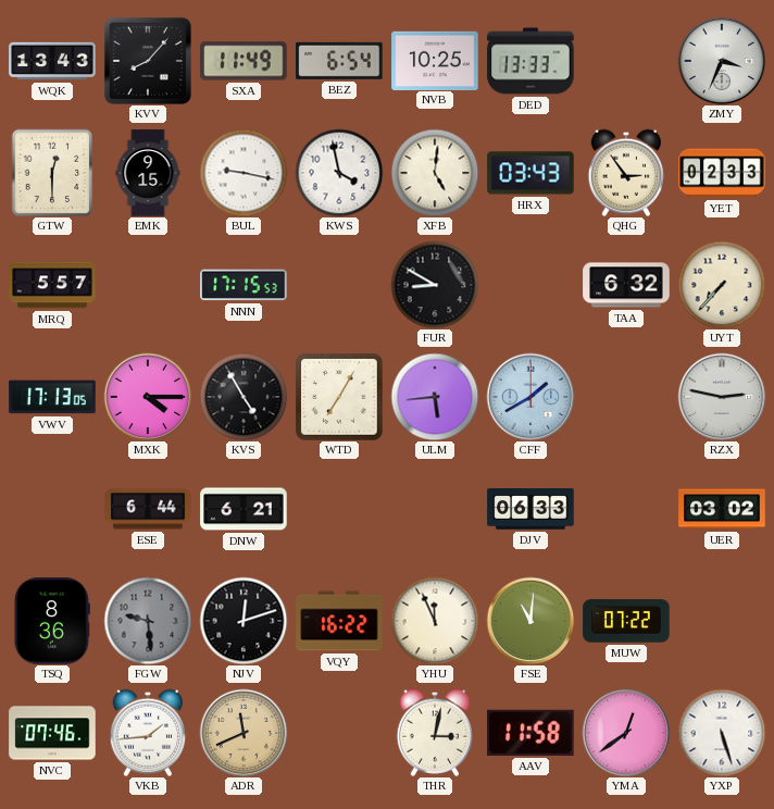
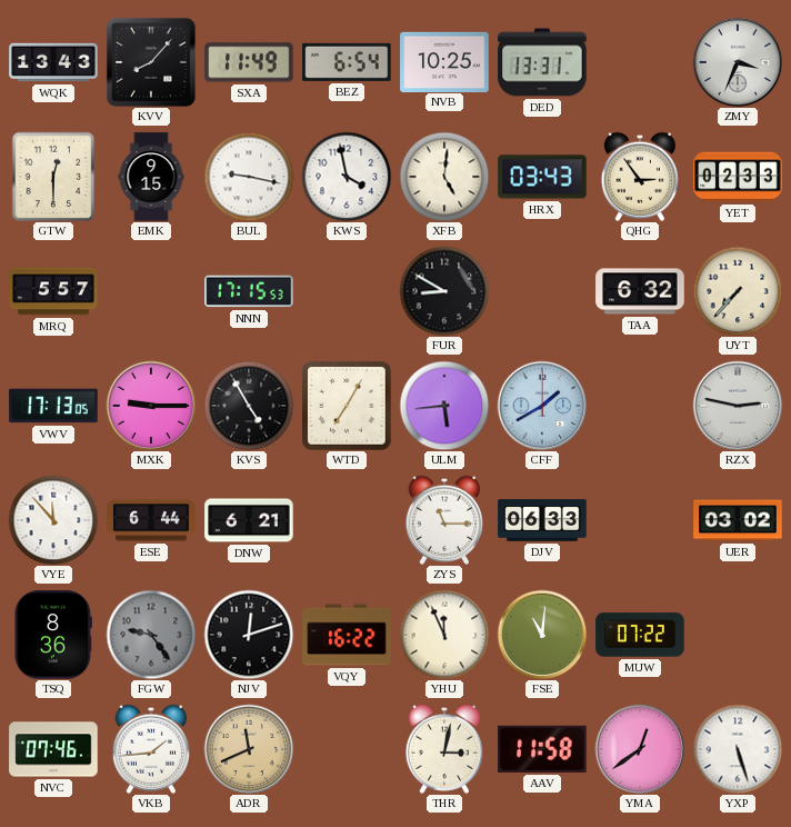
DED: 13:33 -> 13:31 (542, 62)
MXK: 4:15 -> 9:15 (151, 406)
VYE: none -> 11:53 (53, 520)
ZYS: none -> 11:15 (443, 520)
FGW: 9:29 -> 9:24 (151, 635)
